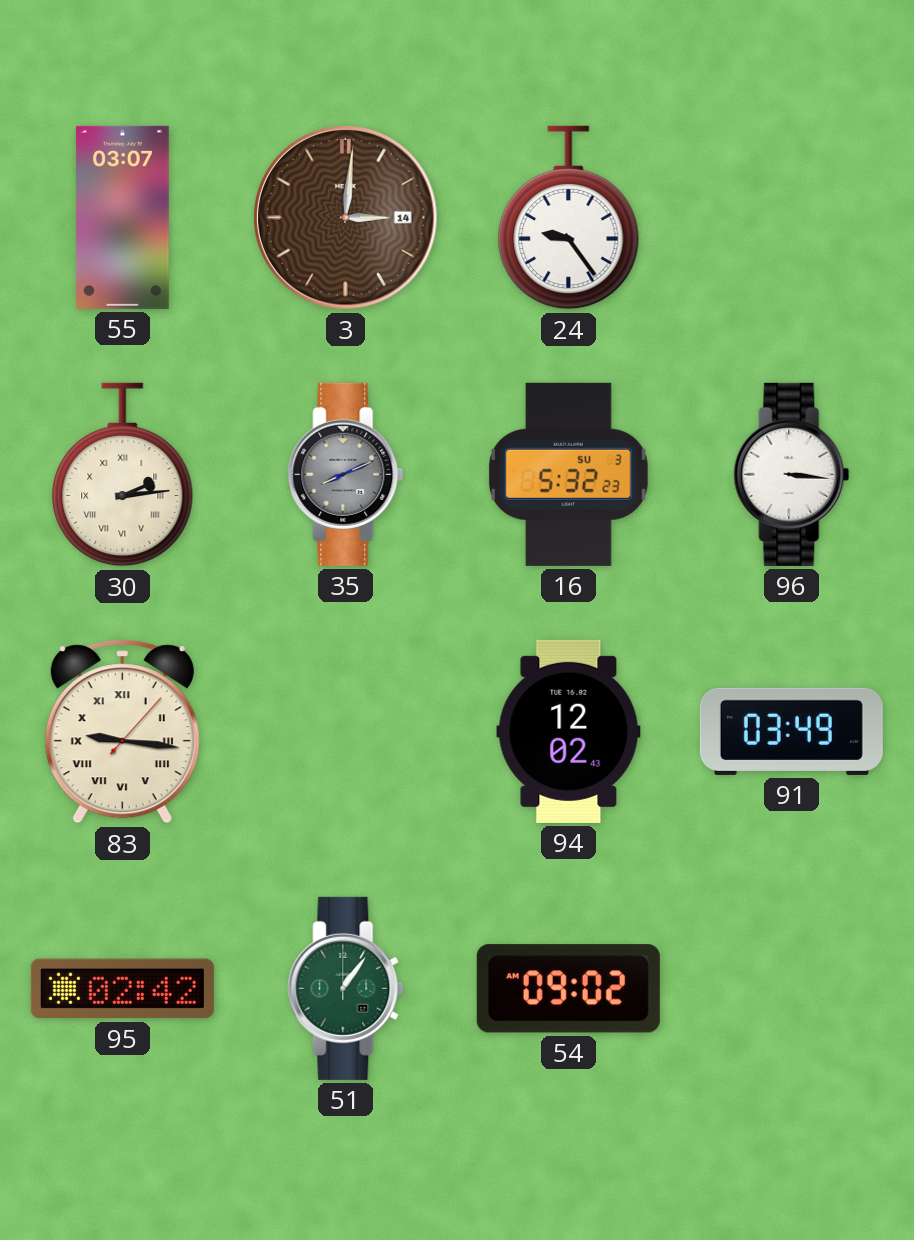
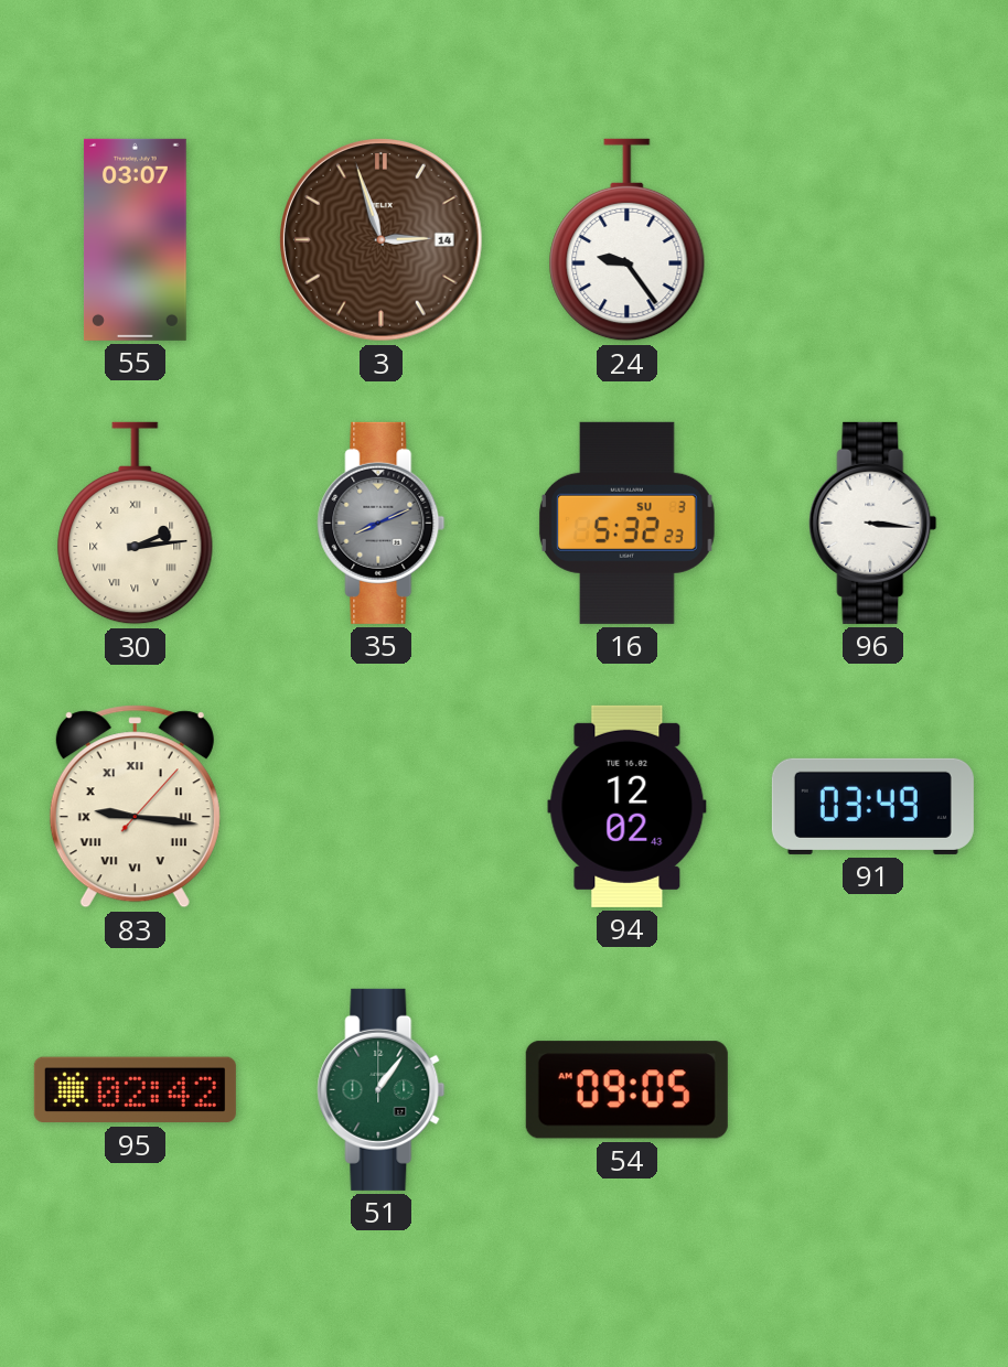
3: 3:01 -> 2:57 (382, 240)
54: 09:02 -> 09:05 (626, 1090)
